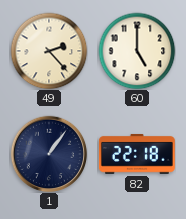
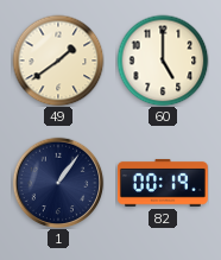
49: 2:23 -> 1:39 (58, 61)
82: 22:18 -> 00:19 (163, 183)
